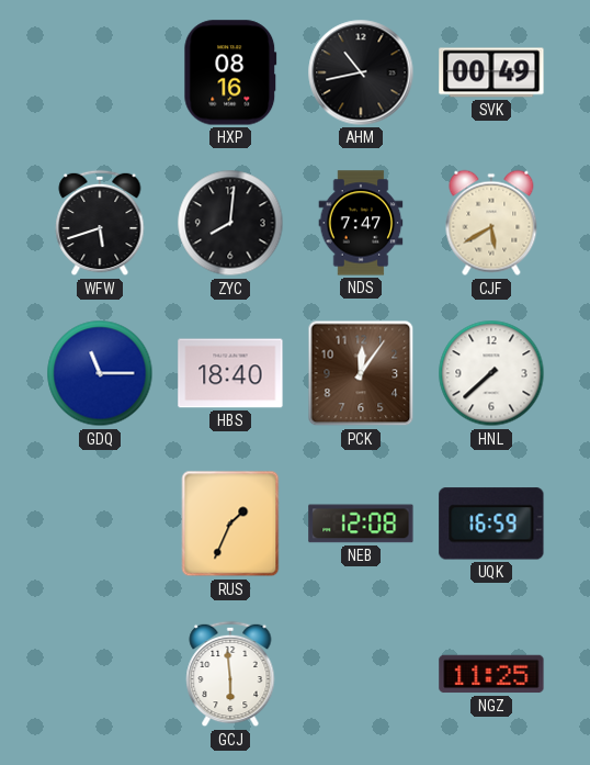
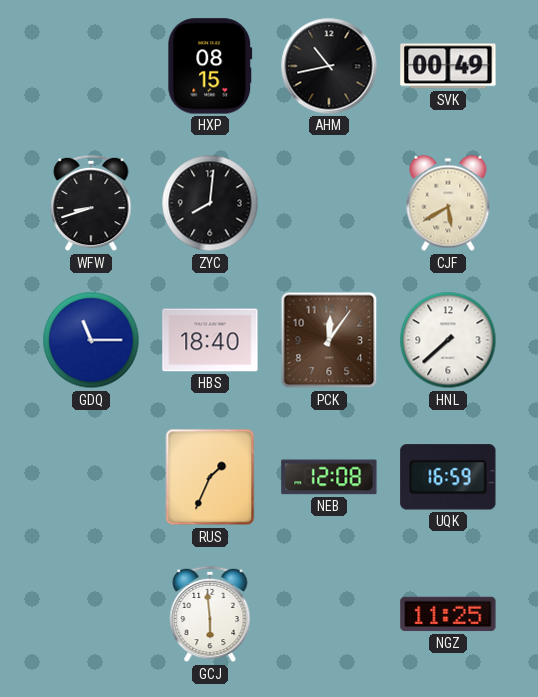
HXP: 08:16 -> 08:15 (210, 66)
WFW: 5:42 -> 8:42 (91, 203)
NDS: 7:47 -> none (361, 223)
